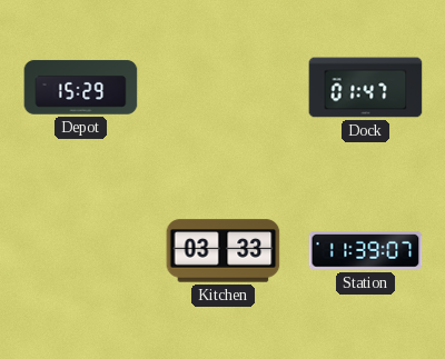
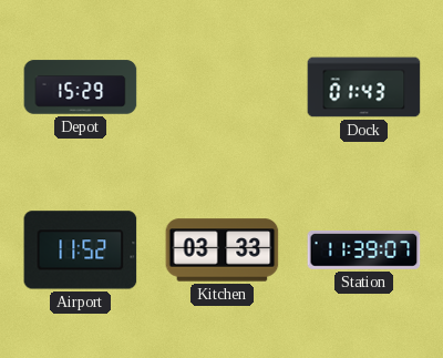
Dock: 01:47 -> 01:43 (364, 88)
Airport: none -> 11:52 (81, 250)
